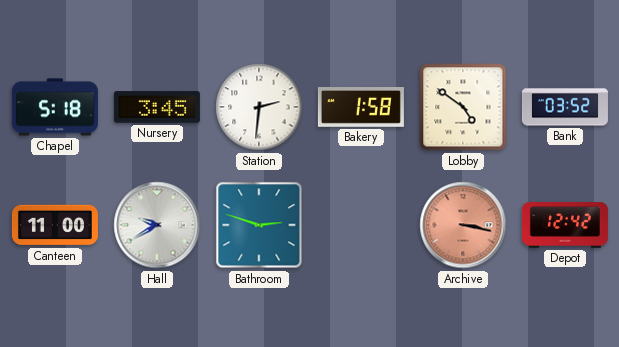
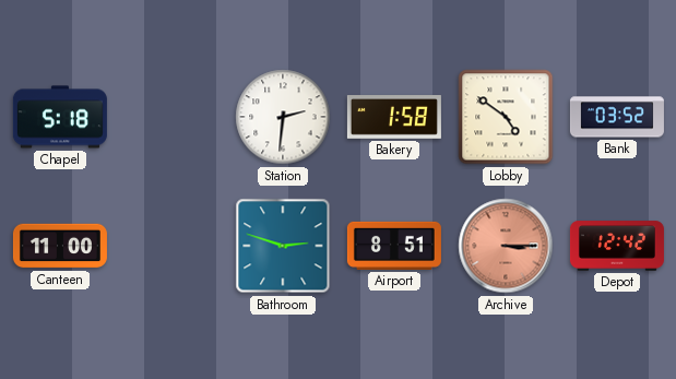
Nursery: 3:45 -> none (157, 107)
Hall: 9:40 -> none (157, 225)
Airport: none -> 8:51 (394, 246)
Archive: 3:17 -> 3:15 (506, 246)
